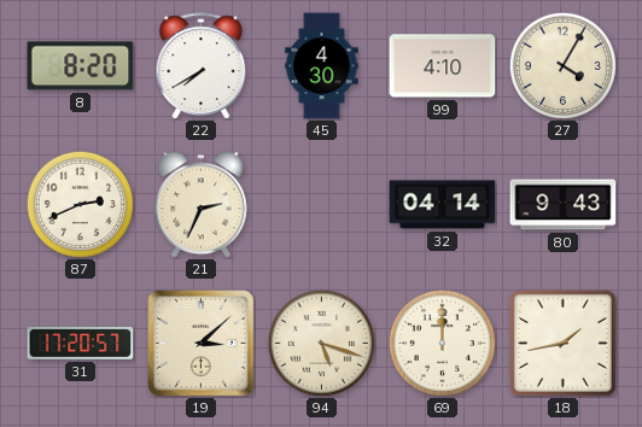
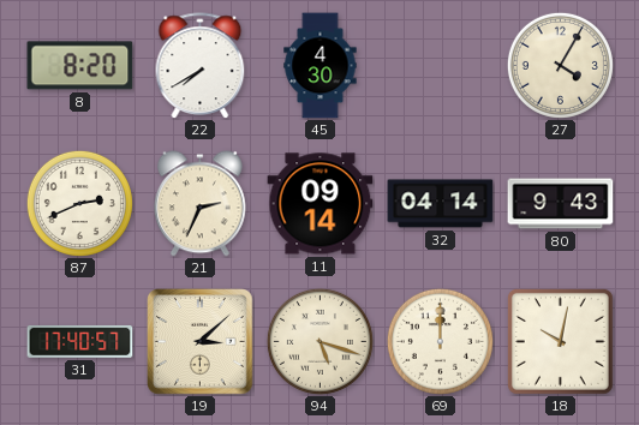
99: 4:10 -> none (443, 66)
11: none -> 09:14 (321, 204)
31: 17:20 -> 17:40 (80, 341)
18: 1:43 -> 10:02 (560, 341)
